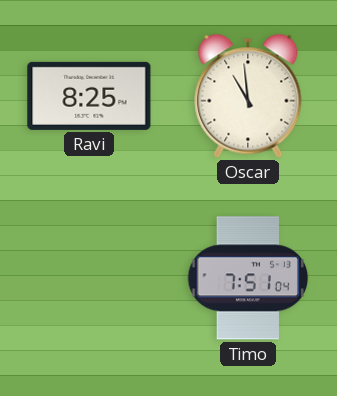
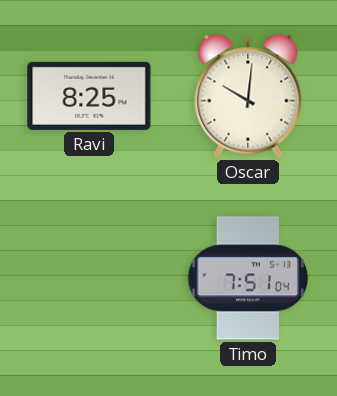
Oscar: 10:59 -> 10:01 (248, 96)
